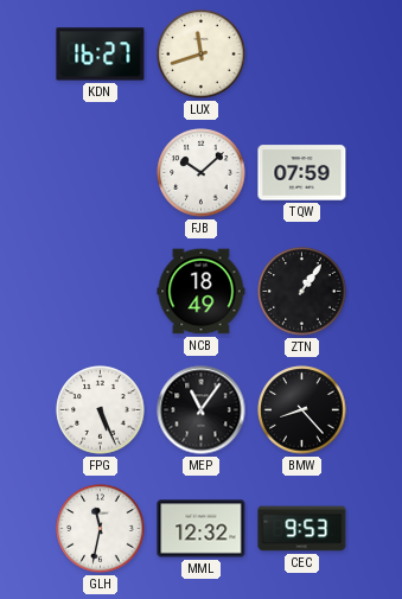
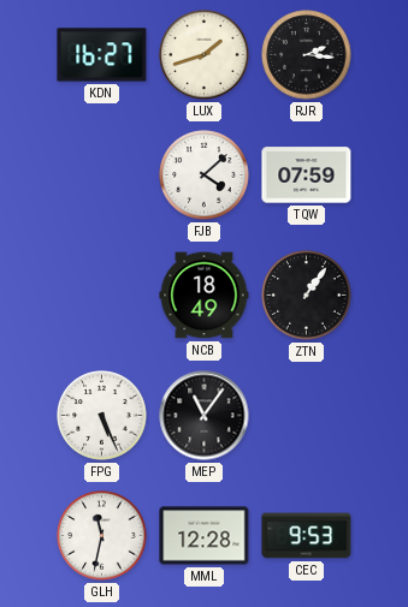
LUX: 11:42 -> 1:42 (205, 55)
RJR: none -> 2:16 (307, 55)
FJB: 10:08 -> 4:08 (205, 175)
BMW: 8:23 -> none (302, 410)
MML: 12:32 -> 12:28 (205, 536)
